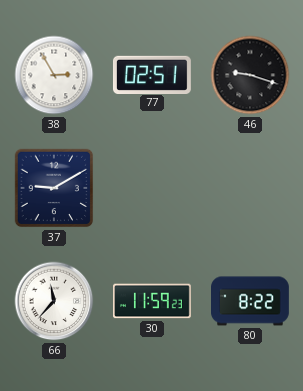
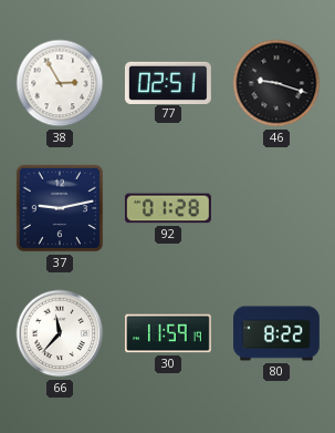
37: 9:10 -> 9:13 (60, 208)
92: none -> 01:28 (168, 208)
30: 11:59:23 -> 11:59:19 (169, 333)
